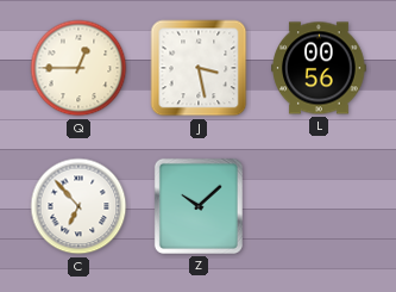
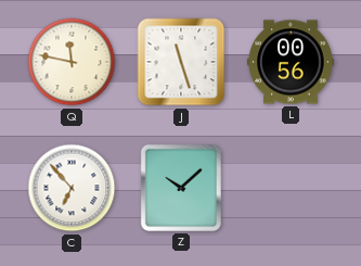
Q: 12:45 -> 11:47 (72, 62)
J: 3:28 -> 11:27 (181, 62)
